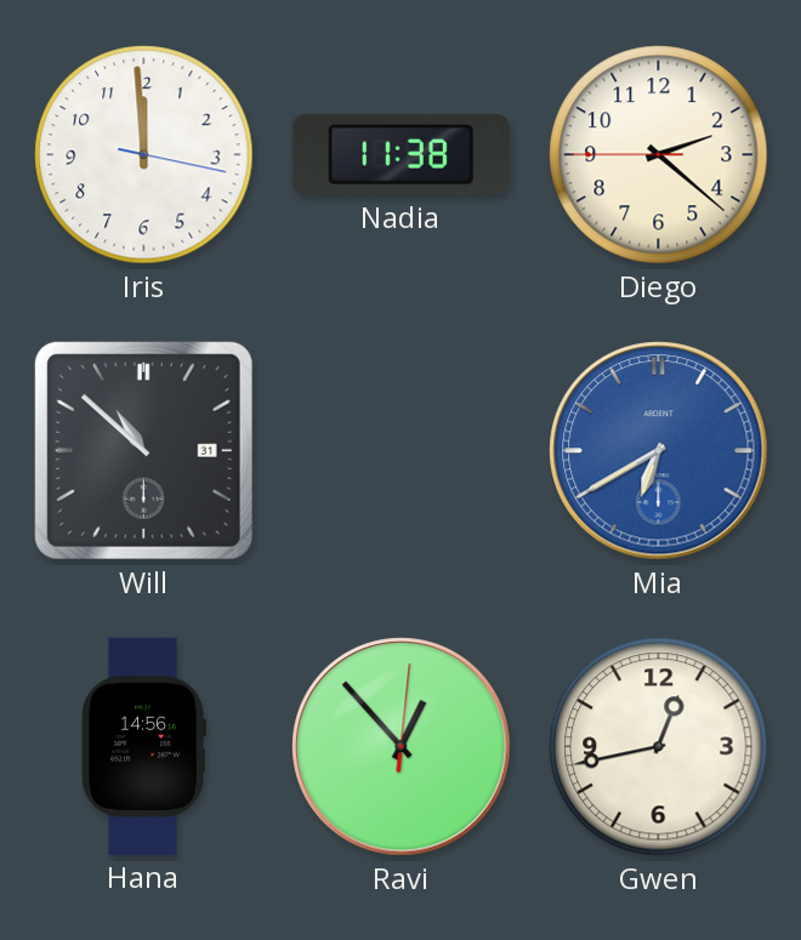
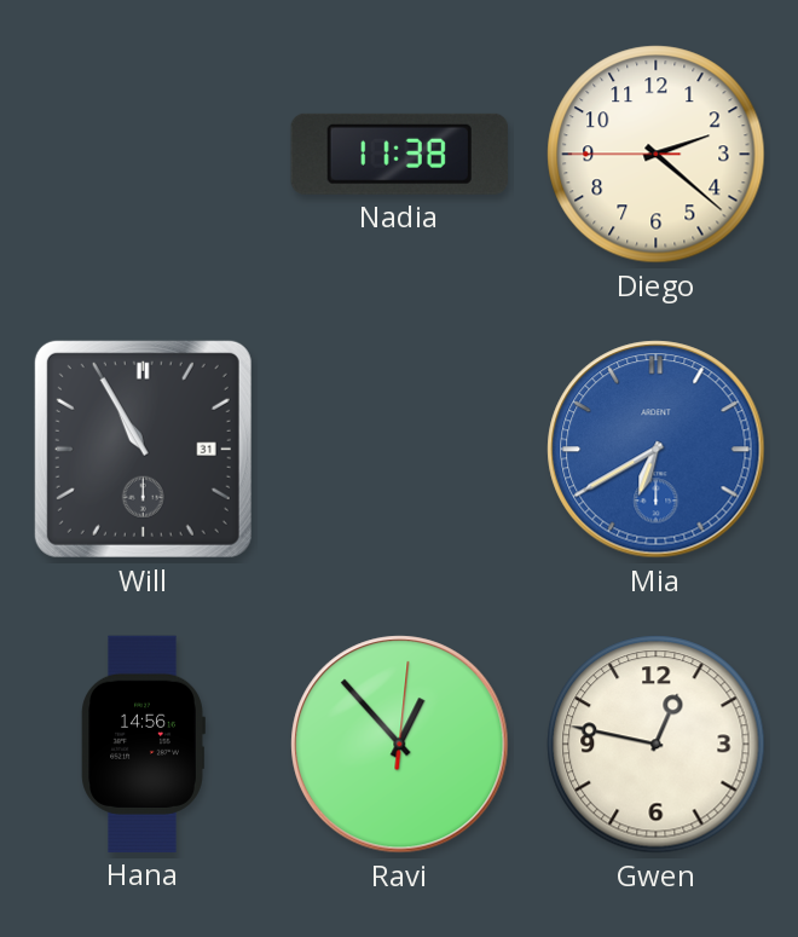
Iris: 11:59 -> none (144, 155)
Will: 10:52 -> 10:55 (143, 449)
Gwen: 12:43 -> 12:47 (657, 745)
